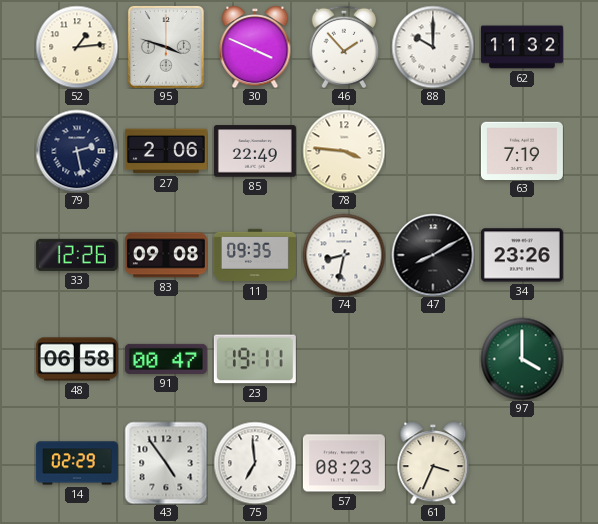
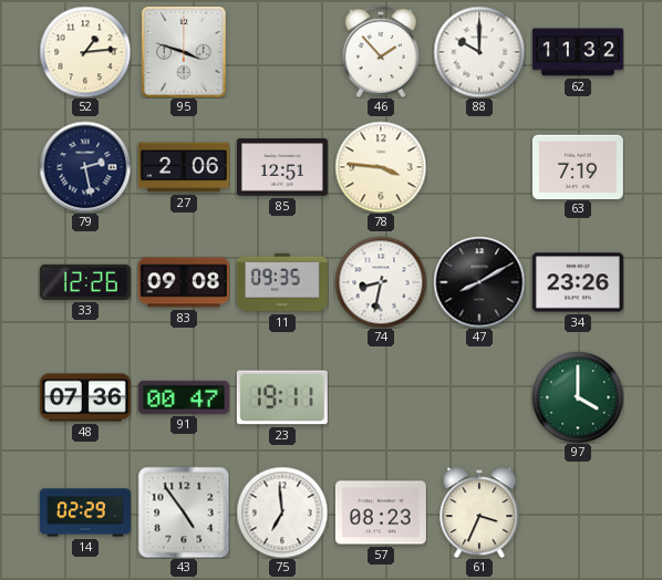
30: 3:49 -> none (255, 47)
85: 22:49 -> 12:51 (282, 167)
48: 06:58 -> 07:36 (85, 397)
